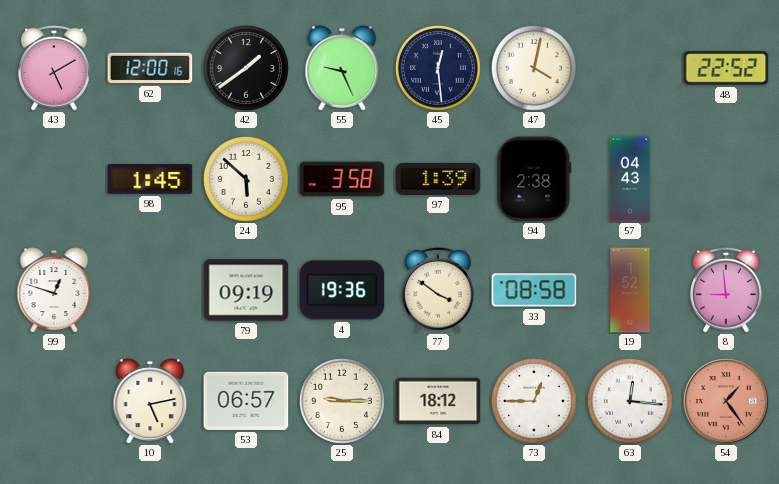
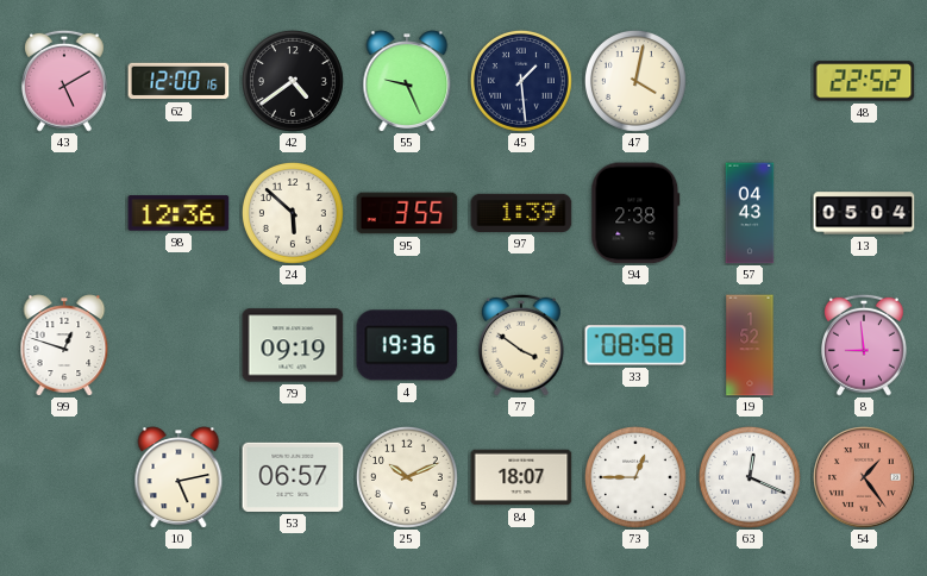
42: 1:39 -> 4:39 (293, 81)
45: 12:29 -> 1:29 (521, 81)
98: 1:45 -> 12:36 (178, 213)
95: 3:58 -> 3:55 (407, 213)
13: none -> 05:04 (864, 213)
25: 9:15 -> 10:11 (407, 477)
84: 18:12 -> 18:07 (521, 477)
63: 12:16 -> 12:19 (750, 477)
